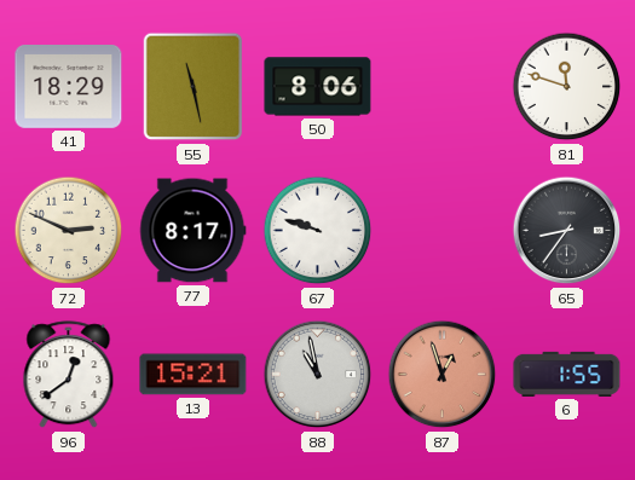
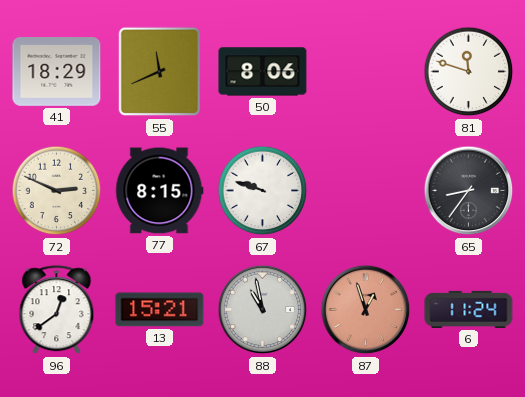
55: 11:28 -> 11:41 (160, 72)
77: 8:17 -> 8:15 (160, 191)
6: 1:55 -> 11:24 (469, 309)
